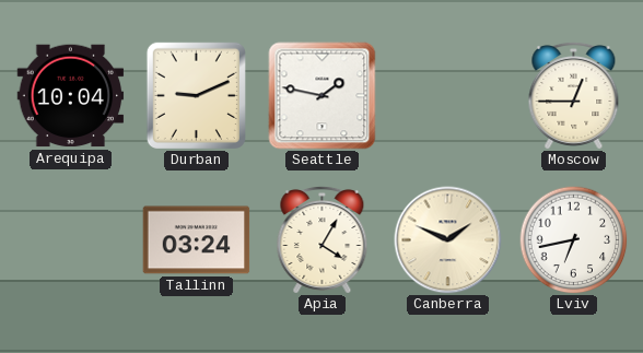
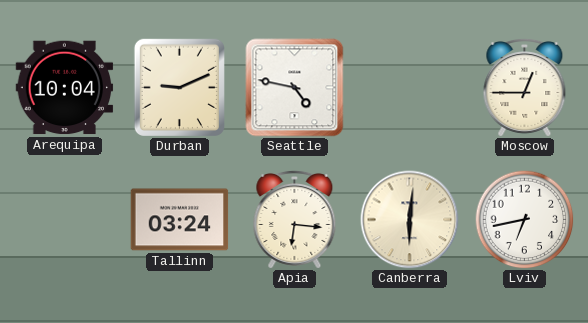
Seattle: 1:47 -> 4:47 (295, 88)
Apia: 4:05 -> 6:16 (295, 219)
Canberra: 1:49 -> 6:01 (410, 220)
